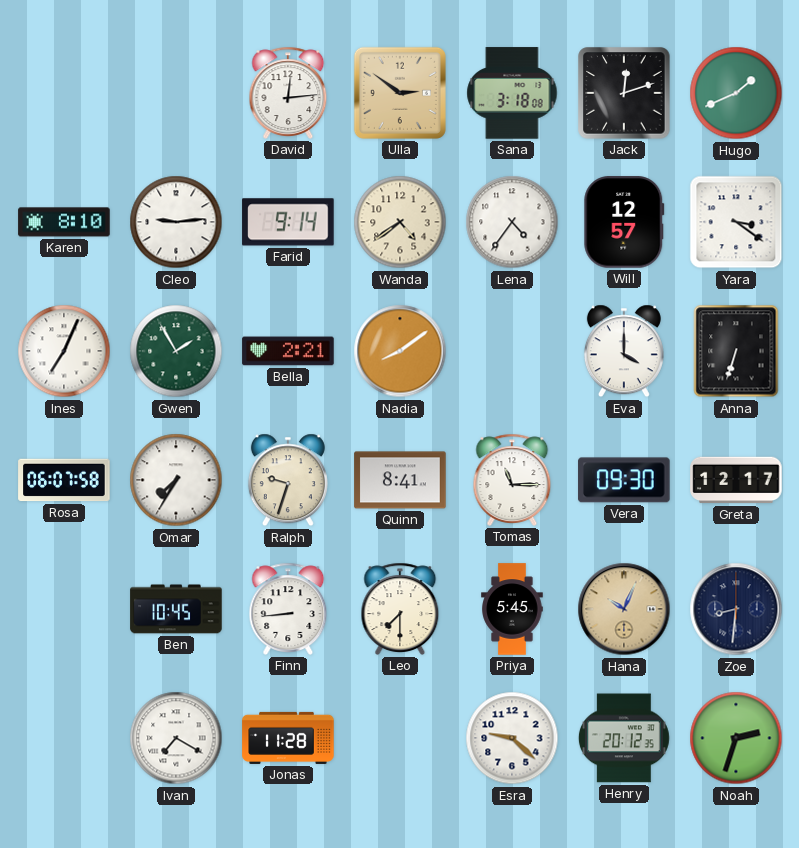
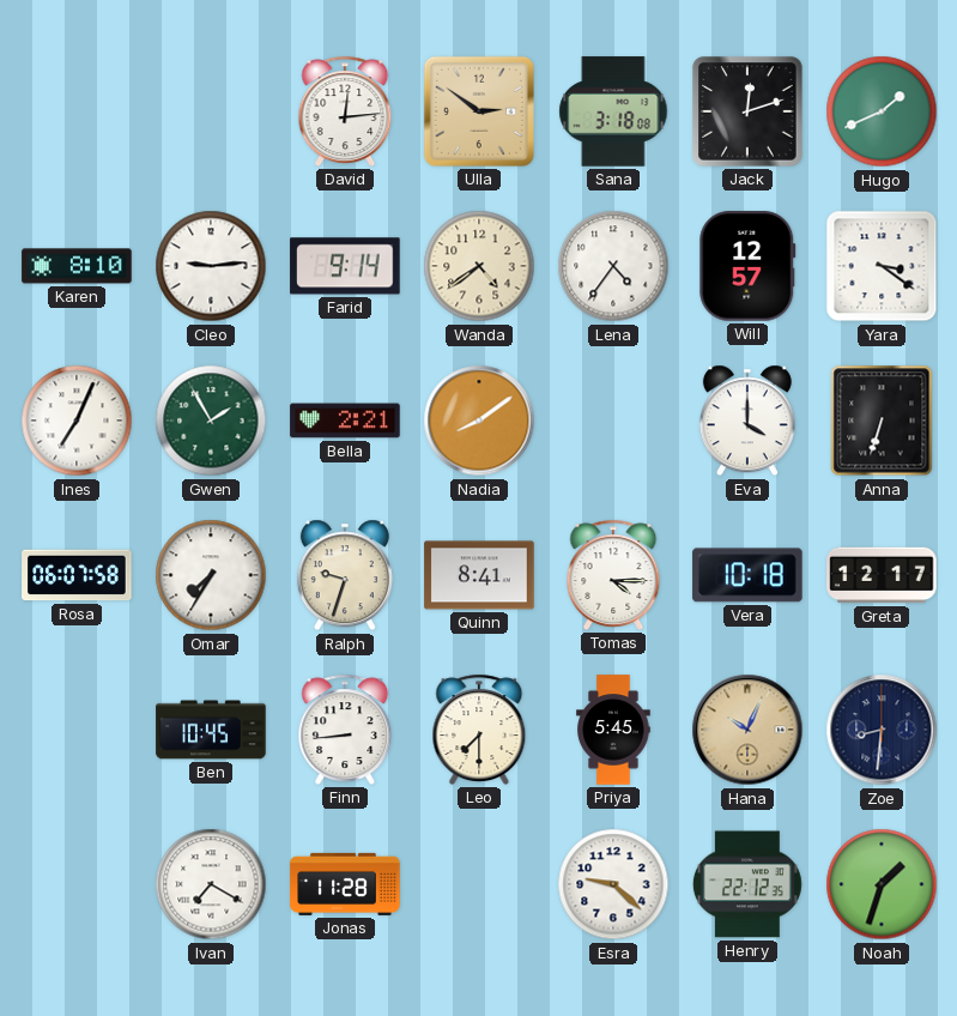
Tomas: 11:15 -> 4:15 (613, 575)
Vera: 09:30 -> 10:18 (747, 575)
Henry: 20:12 -> 22:12 (747, 884)
Noah: 2:33 -> 1:33 (882, 884)
